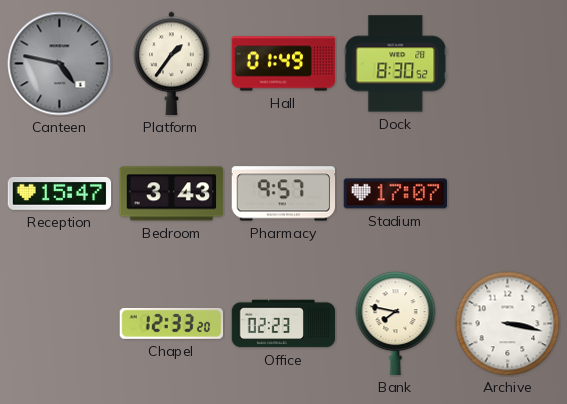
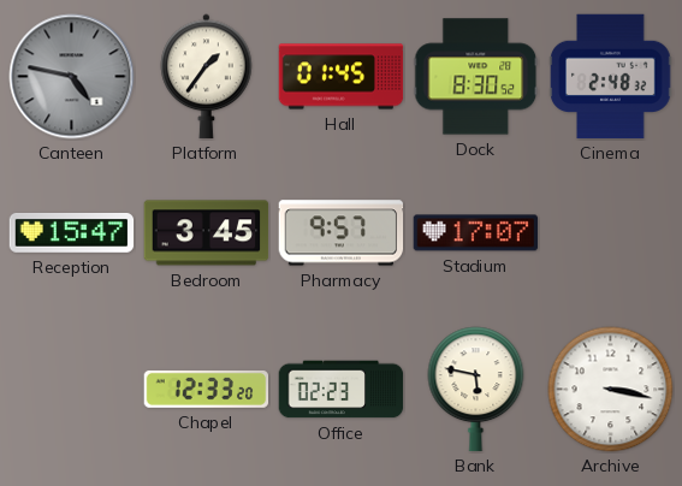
Hall: 01:49 -> 01:45 (342, 77)
Cinema: none -> 2:48 (611, 77)
Bedroom: 3:43 -> 3:45 (207, 233)
Bank: 7:47 -> 5:47 (476, 390)
